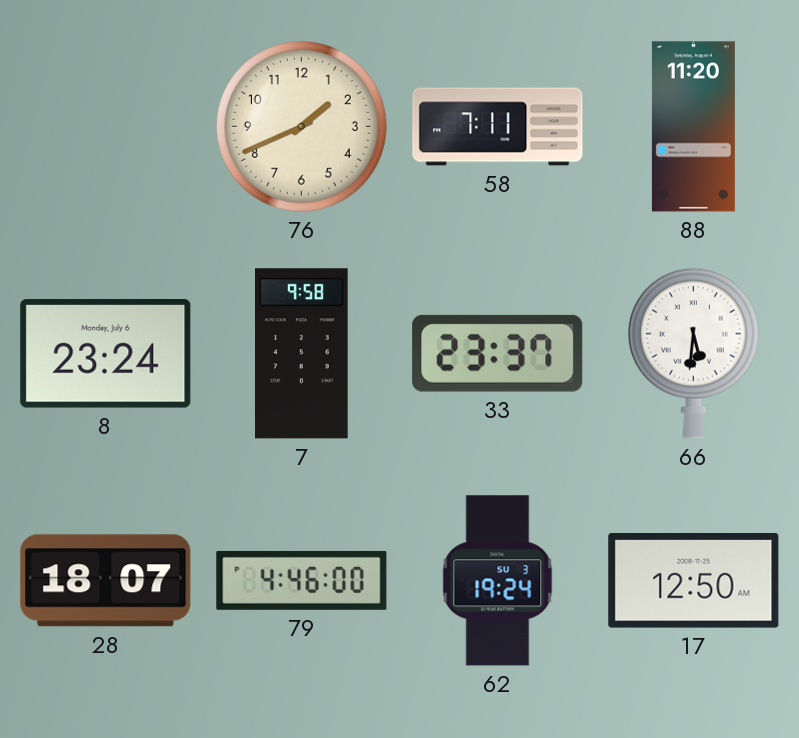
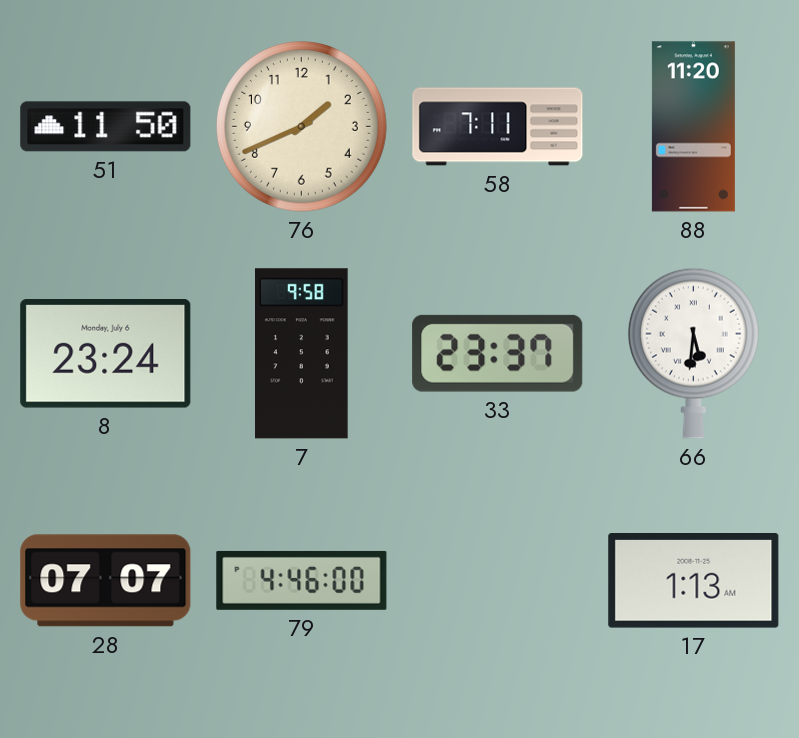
51: none -> 11:50 (106, 127)
28: 18:07 -> 07:07 (106, 581)
62: 19:24 -> none (498, 581)
17: 12:50 -> 1:13 (694, 581)
